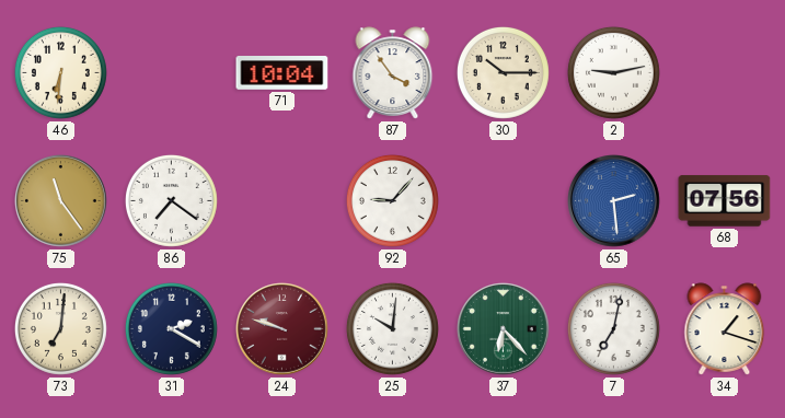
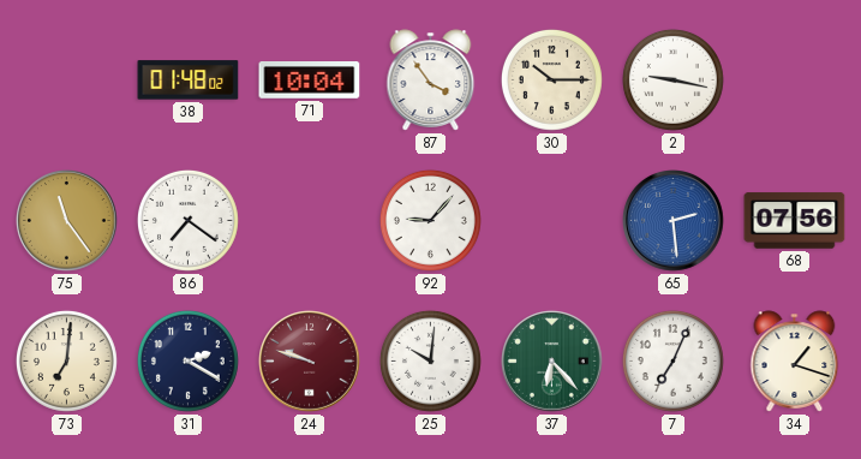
46: 6:31 -> none (60, 72)
38: none -> 01:48 (189, 81)
2: 9:13 -> 9:17 (672, 79)
7: 7:02 -> 7:04 (672, 360)
